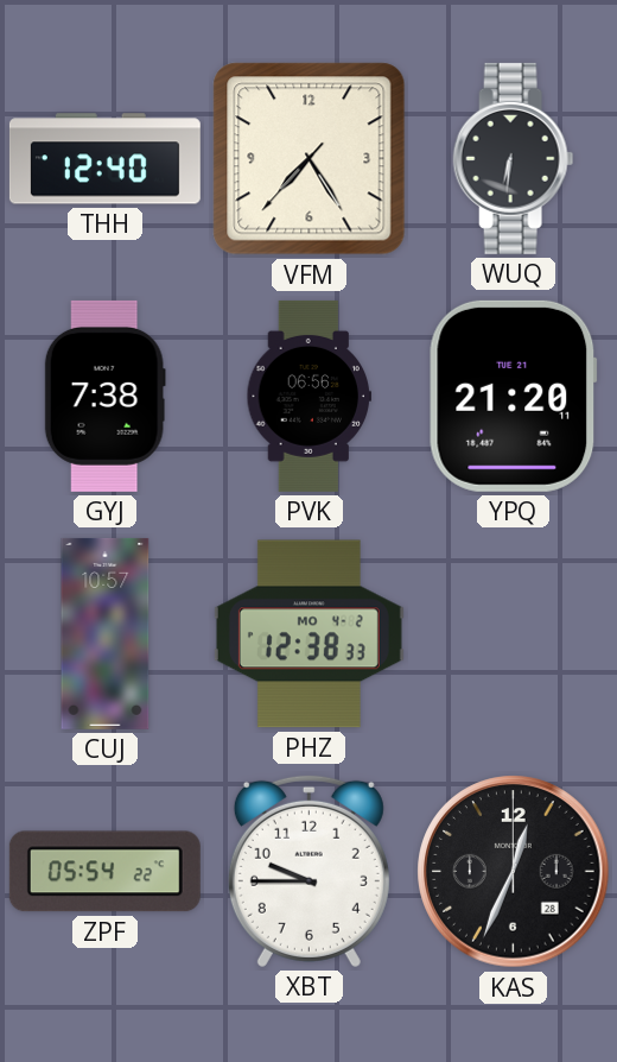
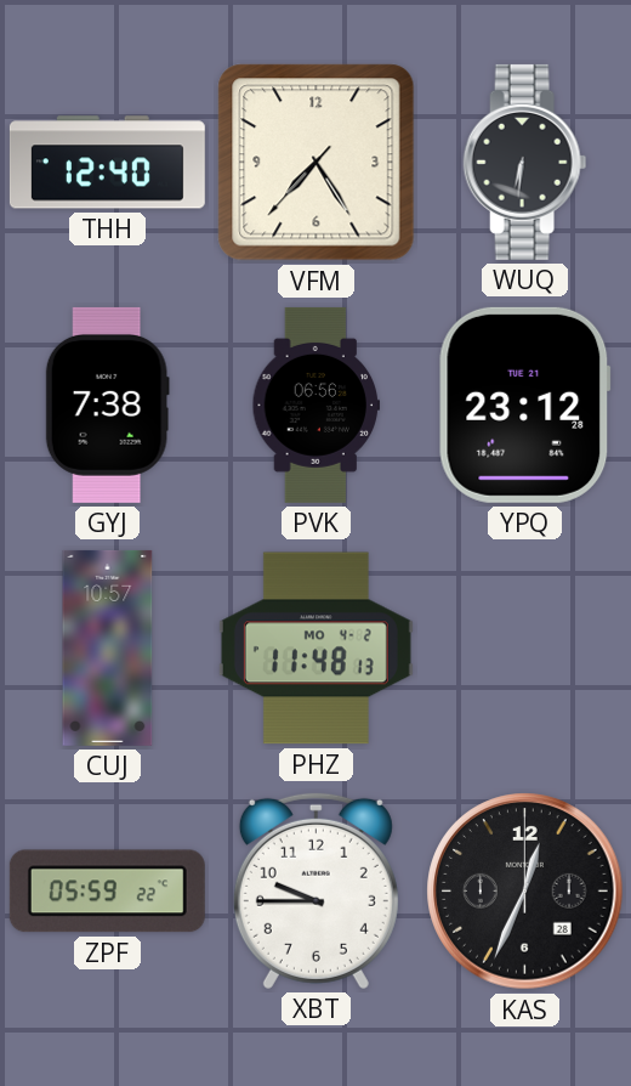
YPQ: 21:20 -> 23:12 (525, 405)
PHZ: 12:38 -> 11:48 (315, 649)
ZPF: 05:54 -> 05:59 (107, 892)
